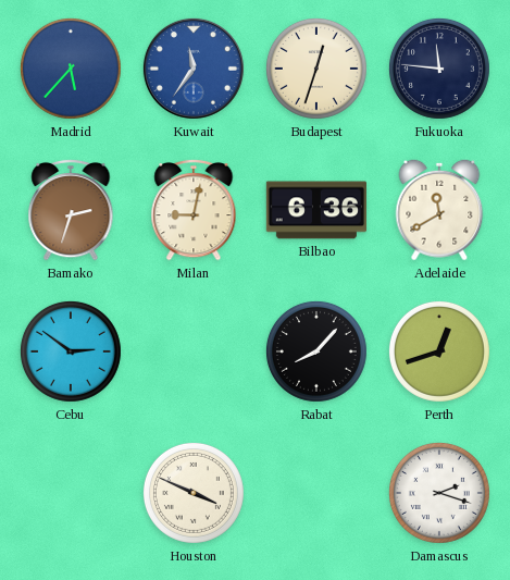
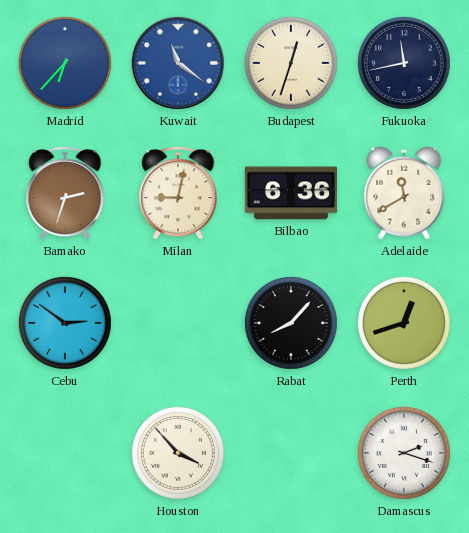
Madrid: 5:37 -> 6:37 (65, 63)
Kuwait: 11:36 -> 11:21 (178, 63)
Fukuoka: 11:46 -> 11:43 (404, 63)
Houston: 3:49 -> 3:53 (178, 453)
